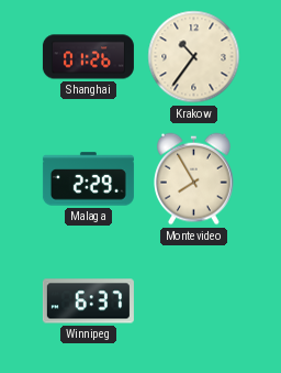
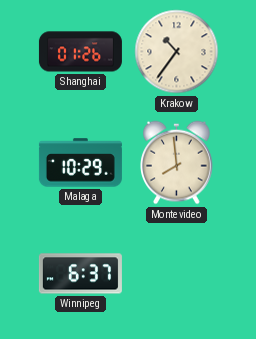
Malaga: 2:29 -> 10:29 (80, 163)
Montevideo: 7:55 -> 7:59 (177, 163)
